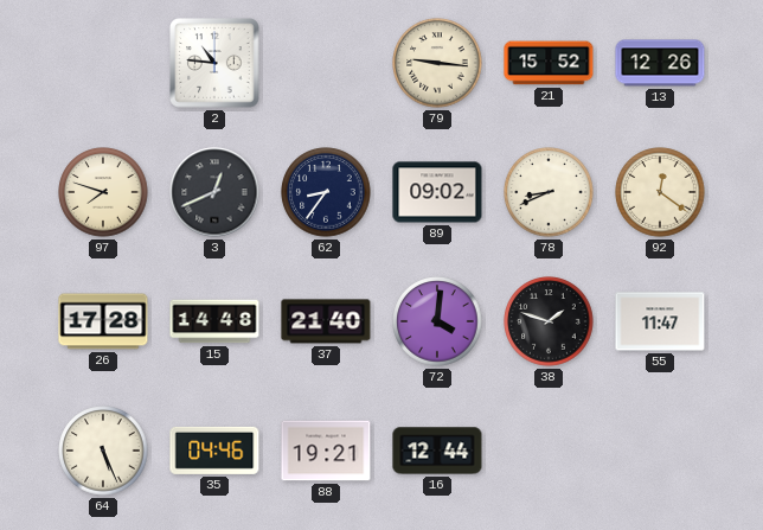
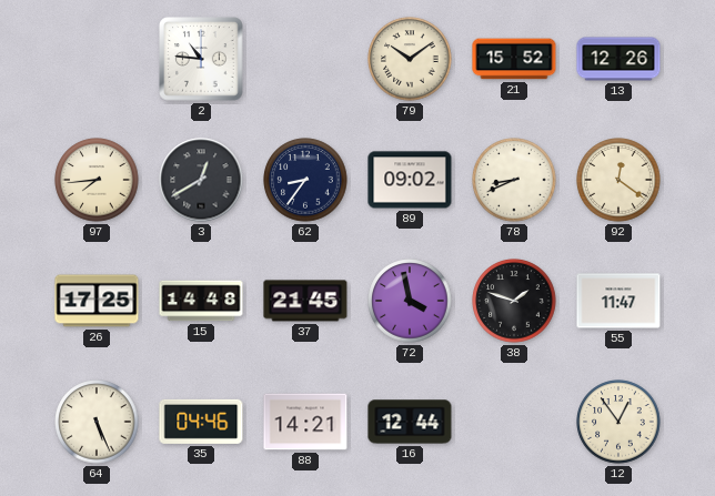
79: 9:16 -> 10:09 (410, 59)
97: 7:48 -> 7:44 (97, 180)
3: 12:41 -> 12:40 (201, 180)
26: 17:28 -> 17:25 (97, 301)
37: 21:40 -> 21:45 (305, 301)
72: 4:01 -> 3:58 (410, 301)
88: 19:21 -> 14:21 (305, 422)
12: none -> 12:54 (618, 422)
